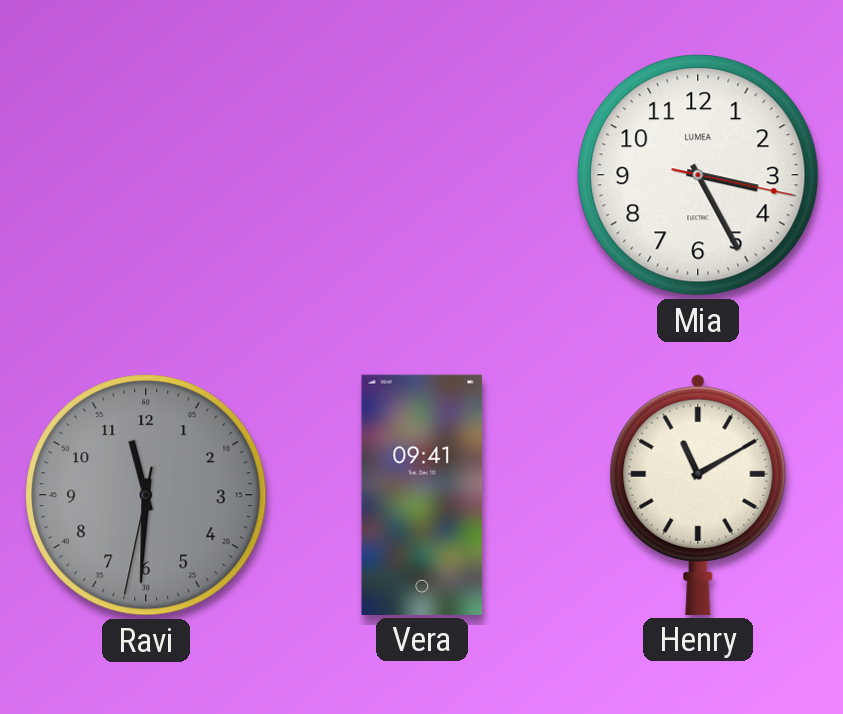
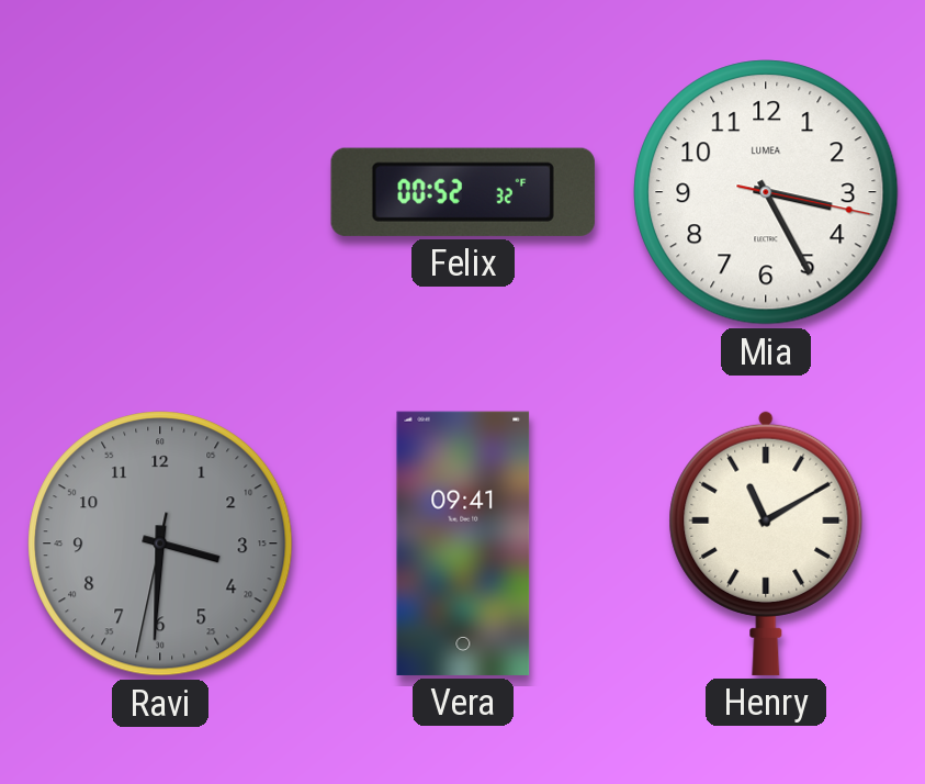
Felix: none -> 00:52 (463, 192)
Ravi: 11:30 -> 3:30 (160, 544)
